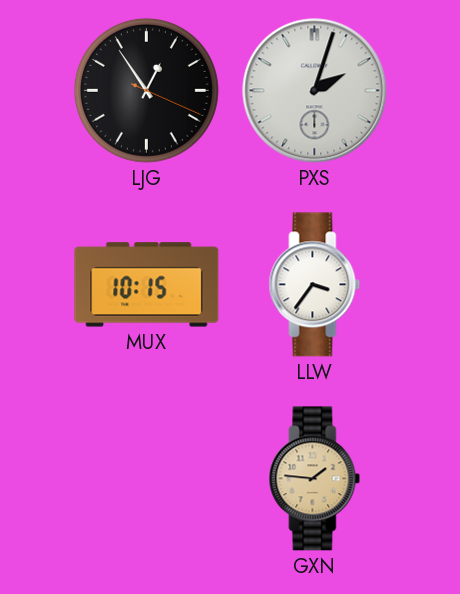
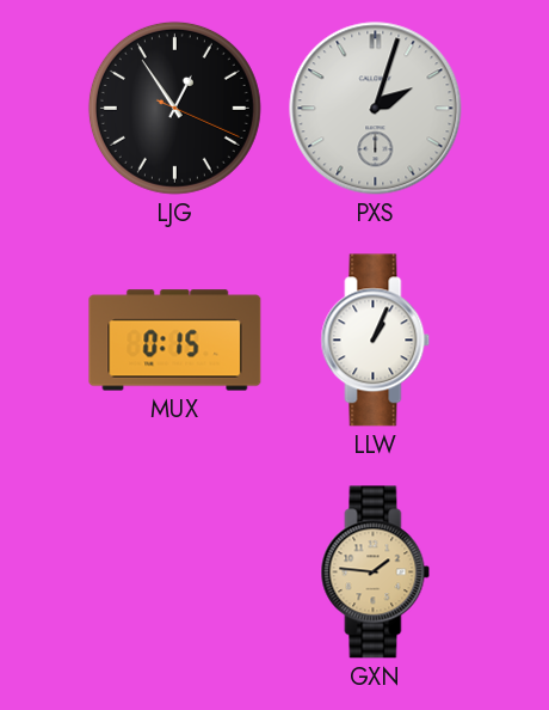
MUX: 10:15 -> 0:15 (175, 341)
LLW: 3:36 -> 1:04 (376, 341)
